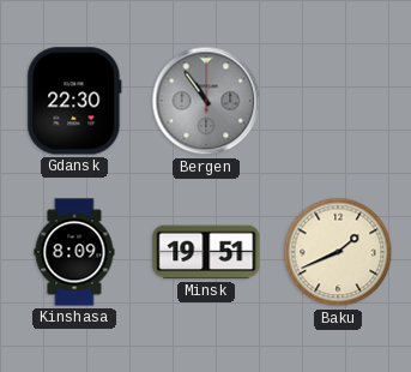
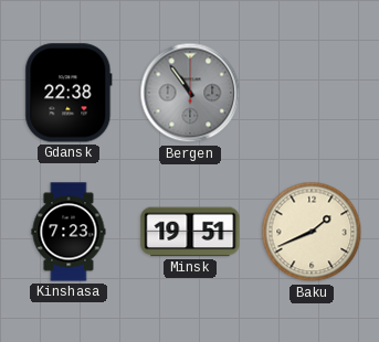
Gdansk: 22:30 -> 22:38 (69, 93)
Kinshasa: 8:09 -> 7:23 (69, 232)
